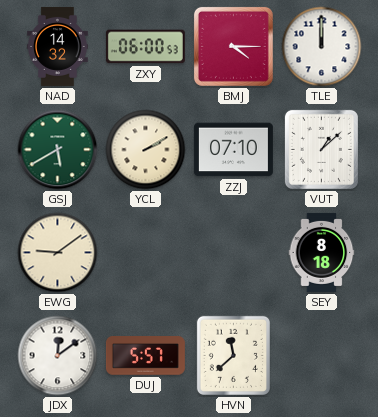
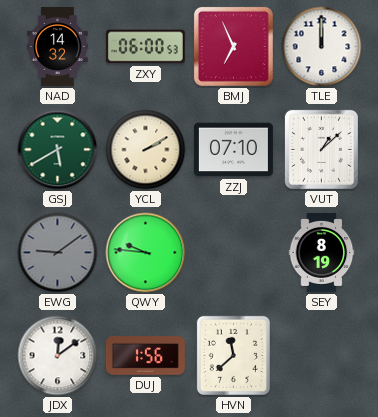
BMJ: 4:15 -> 6:56 (233, 46)
EWG dial: cream -> grey (58, 253)
QWY: none -> 9:46 (146, 253)
SEY: 8:18 -> 8:19 (322, 252)
DUJ: 5:57 -> 1:56 (145, 356)
